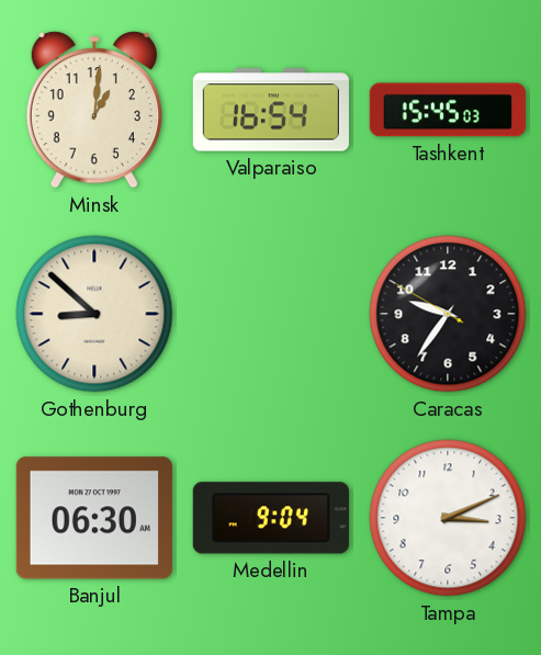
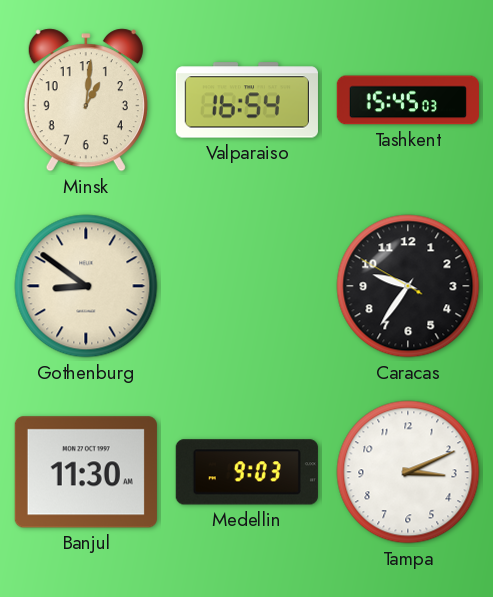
Gothenburg: 8:52 -> 8:51 (86, 286)
Banjul: 06:30 -> 11:30 (86, 472)
Medellin: 9:04 -> 9:03 (247, 472)
